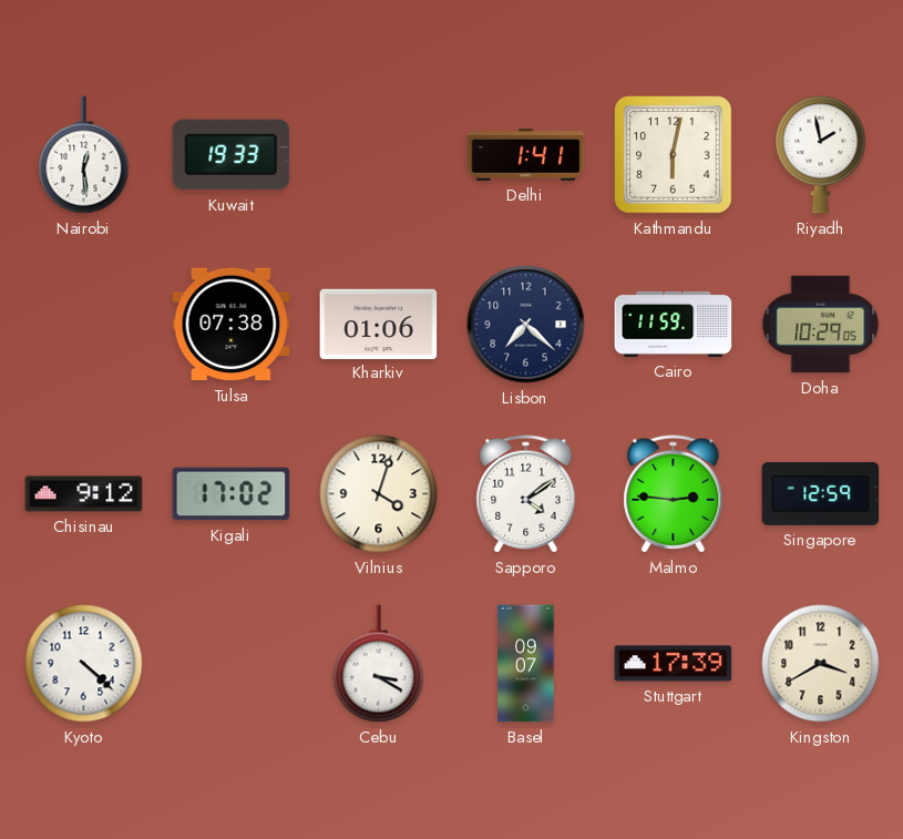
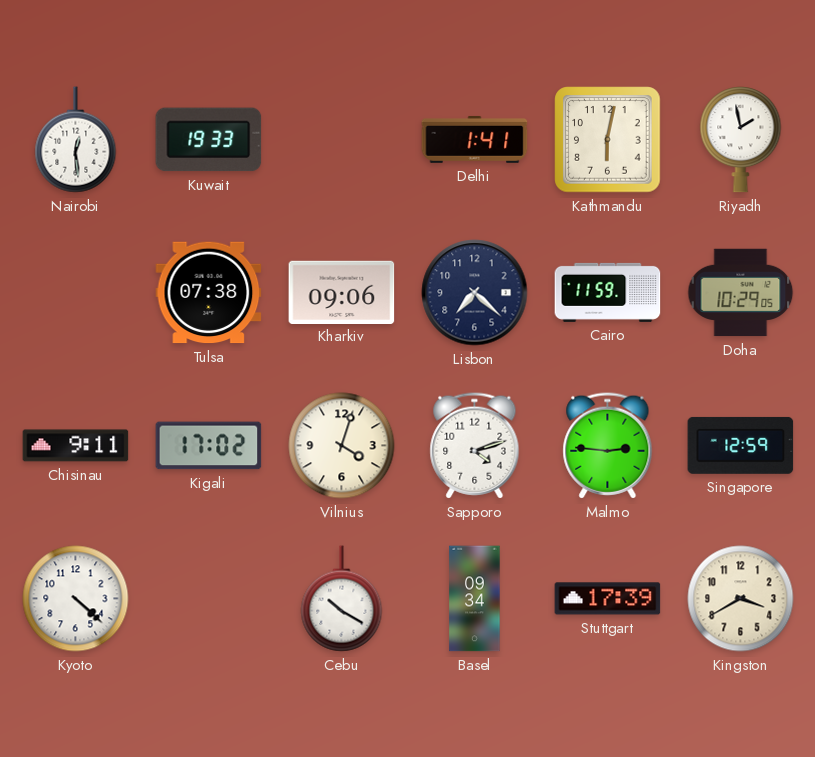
Kharkiv: 01:06 -> 09:06 (342, 292)
Chisinau: 9:12 -> 9:11 (76, 446)
Sapporo: 4:09 -> 4:12 (475, 446)
Cebu: 3:20 -> 10:20 (342, 599)
Basel: 09:07 -> 09:34 (475, 599)
